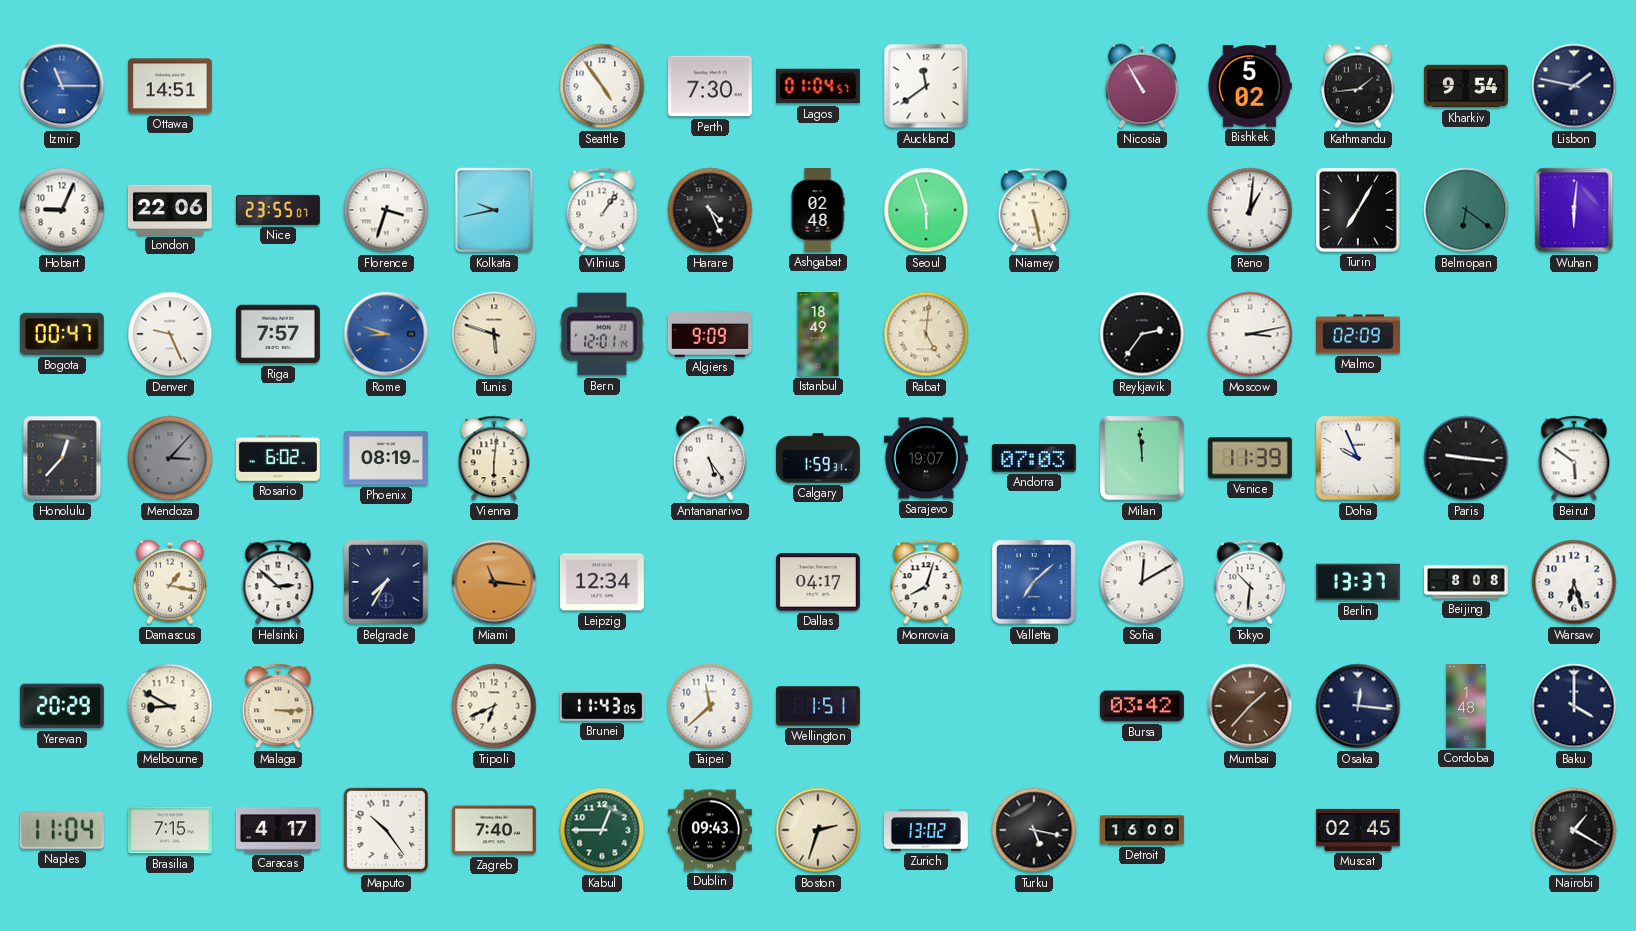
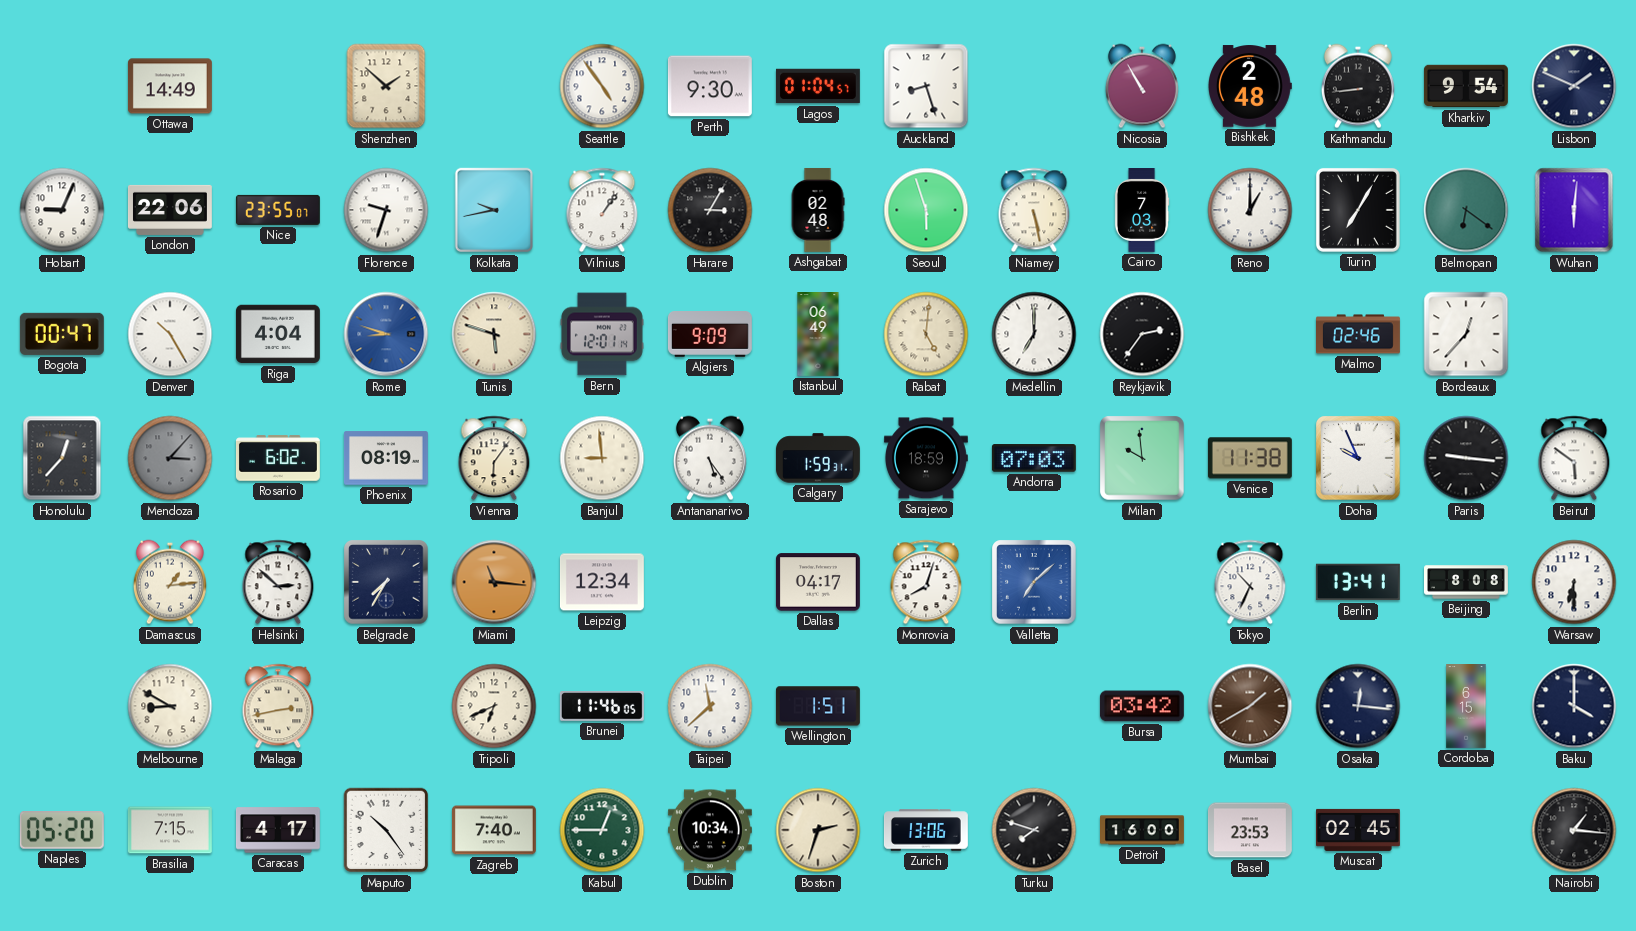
Izmir: 11:15 -> none (62, 86)
Ottawa: 14:51 -> 14:49 (170, 86)
Shenzhen: none -> 1:52 (386, 86)
Perth: 7:30 -> 9:30 (710, 86)
Auckland: 11:39 -> 8:27 (926, 86)
Bishkek: 5:02 -> 2:48 (1250, 86)
Kathmandu: 1:44 -> 8:44 (1358, 86)
Lisbon: 1:47 -> 1:49 (1574, 86)
Florence: 3:33 -> 9:33 (386, 210)
Harare: 4:26 -> 3:05 (710, 210)
Cairo: none -> 7:03 (1142, 211)
Reno: 1:01 -> 1:00 (1250, 210)
Denver: 9:26 -> 10:25 (170, 334)
Riga: 7:57 -> 4:04 (278, 334)
Istanbul: 18:49 -> 06:49 (818, 335)
Medellin: none -> 7:00 (1034, 334)
Moscow: 3:13 -> none (1250, 334)
Malmo: 02:09 -> 02:46 (1359, 334)
Bordeaux: none -> 12:37 (1466, 334)
Vienna: 6:01 -> 6:06 (494, 458)
Banjul: none -> 8:59 (602, 458)
Sarajevo: 19:07 -> 18:59 (926, 458)
Milan: 11:59 -> 9:59 (1142, 458)
Venice: 11:39 -> 11:38 (1250, 458)
Damascus: 1:17 -> 1:14 (170, 582)
Sofia: 12:10 -> none (1142, 582)
Tokyo: 10:31 -> 10:34 (1250, 582)
Berlin: 13:37 -> 13:41 (1358, 582)
Warsaw: 6:27 -> 6:30 (1574, 582)
Yerevan: 20:29 -> none (62, 706)
Malaga: 3:15 -> 2:43 (278, 706)
Brunei: 11:43 -> 11:46 (602, 707)
Mumbai: 1:37 -> 1:40 (1250, 706)
Cordoba: 1:48 -> 6:15 (1466, 707)
Naples: 11:04 -> 05:20 (62, 831)
Dublin: 09:43 -> 10:34 (710, 830)
Zurich: 13:02 -> 13:06 (926, 830)
Turku: 5:17 -> 7:48 (1034, 830)
Basel: none -> 23:53 (1250, 830)
Nairobi: 1:20 -> 1:16 (1574, 830)
